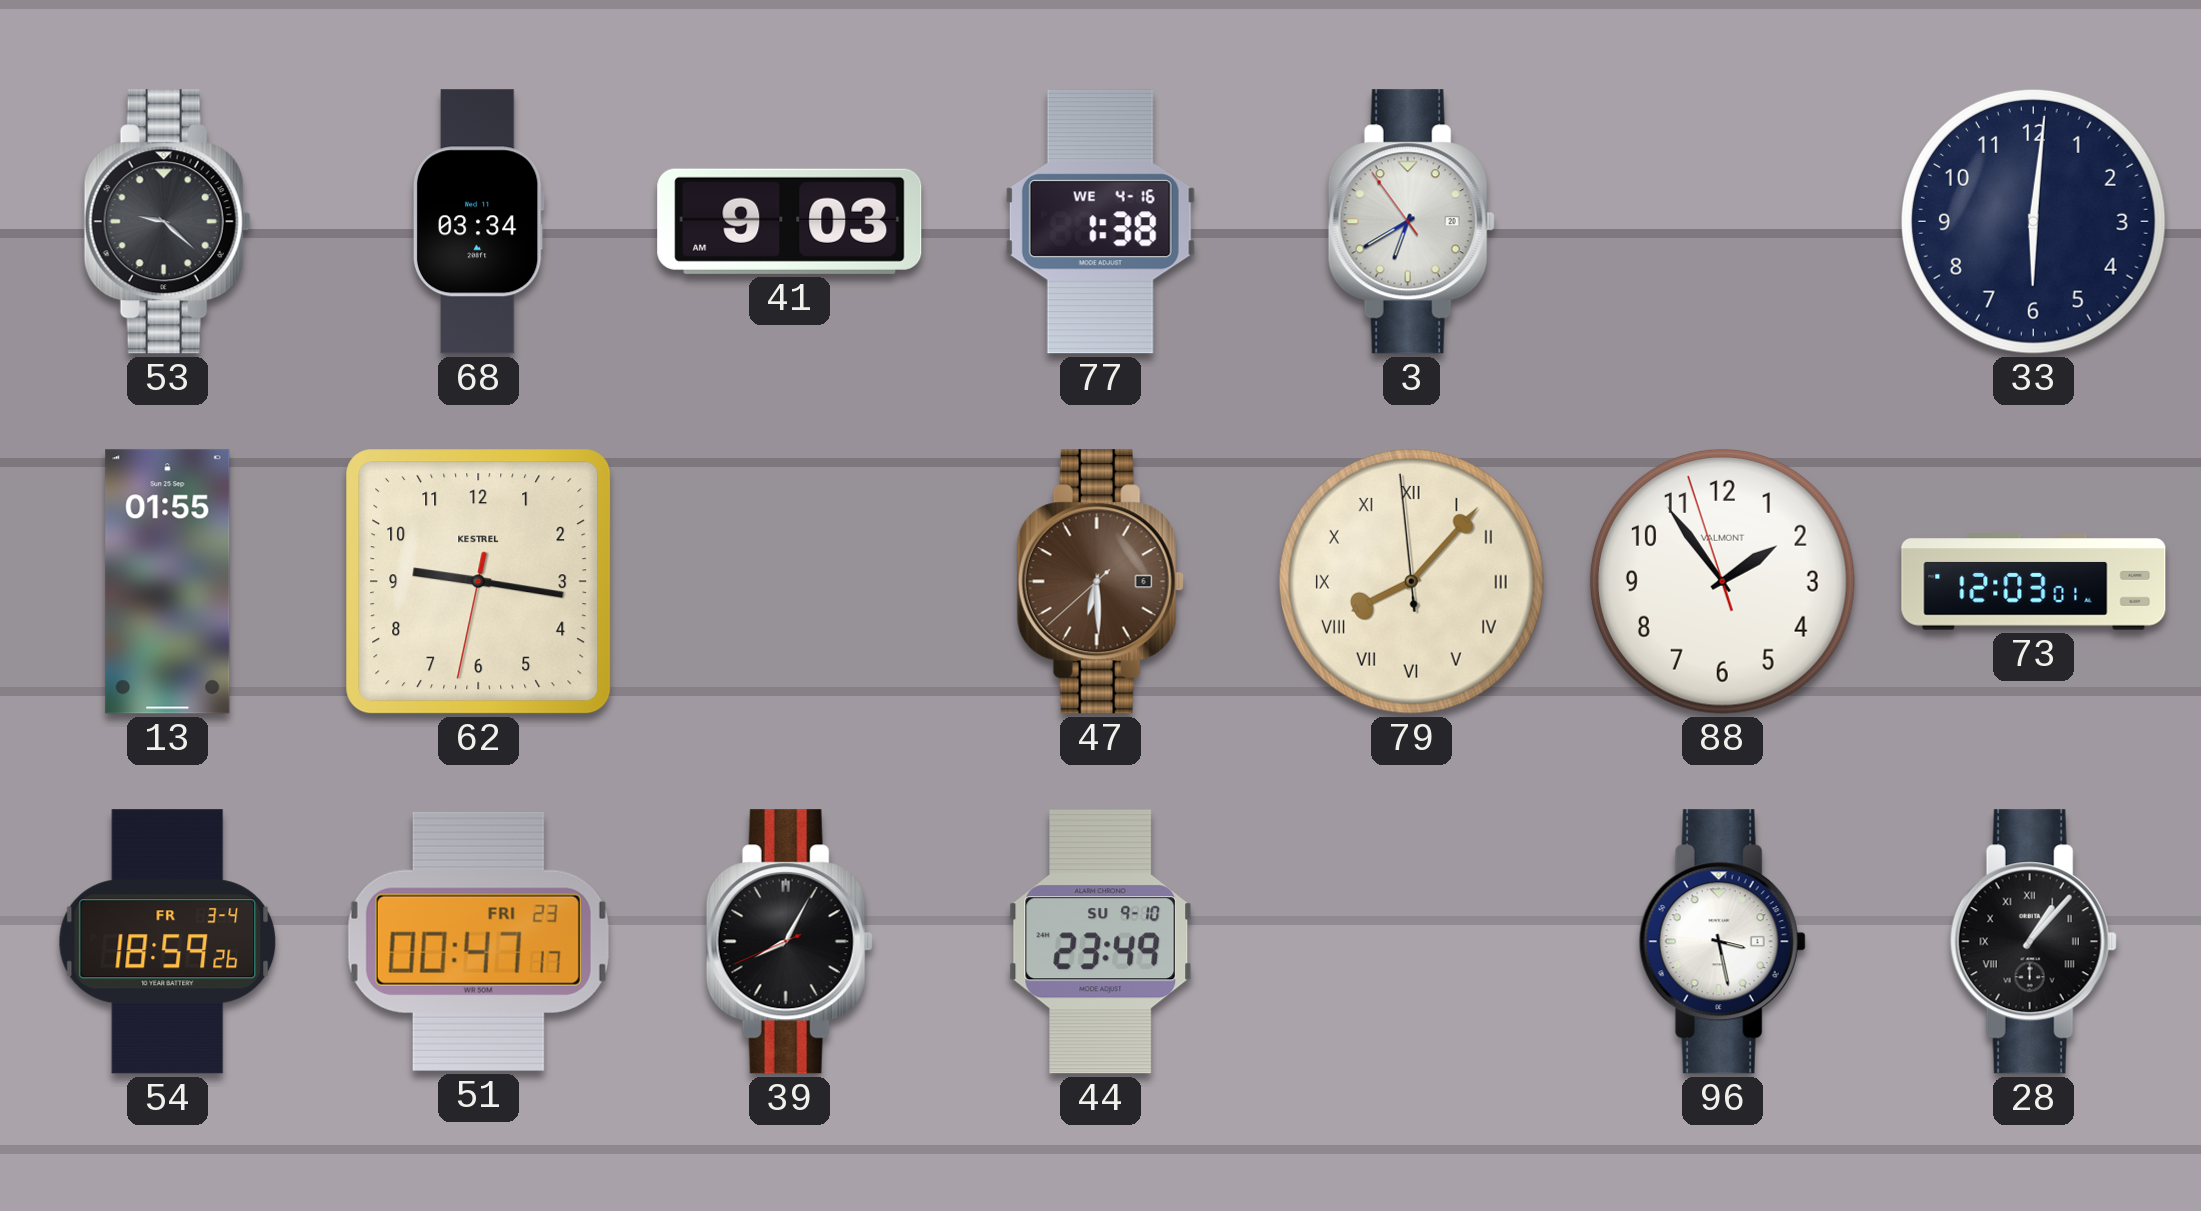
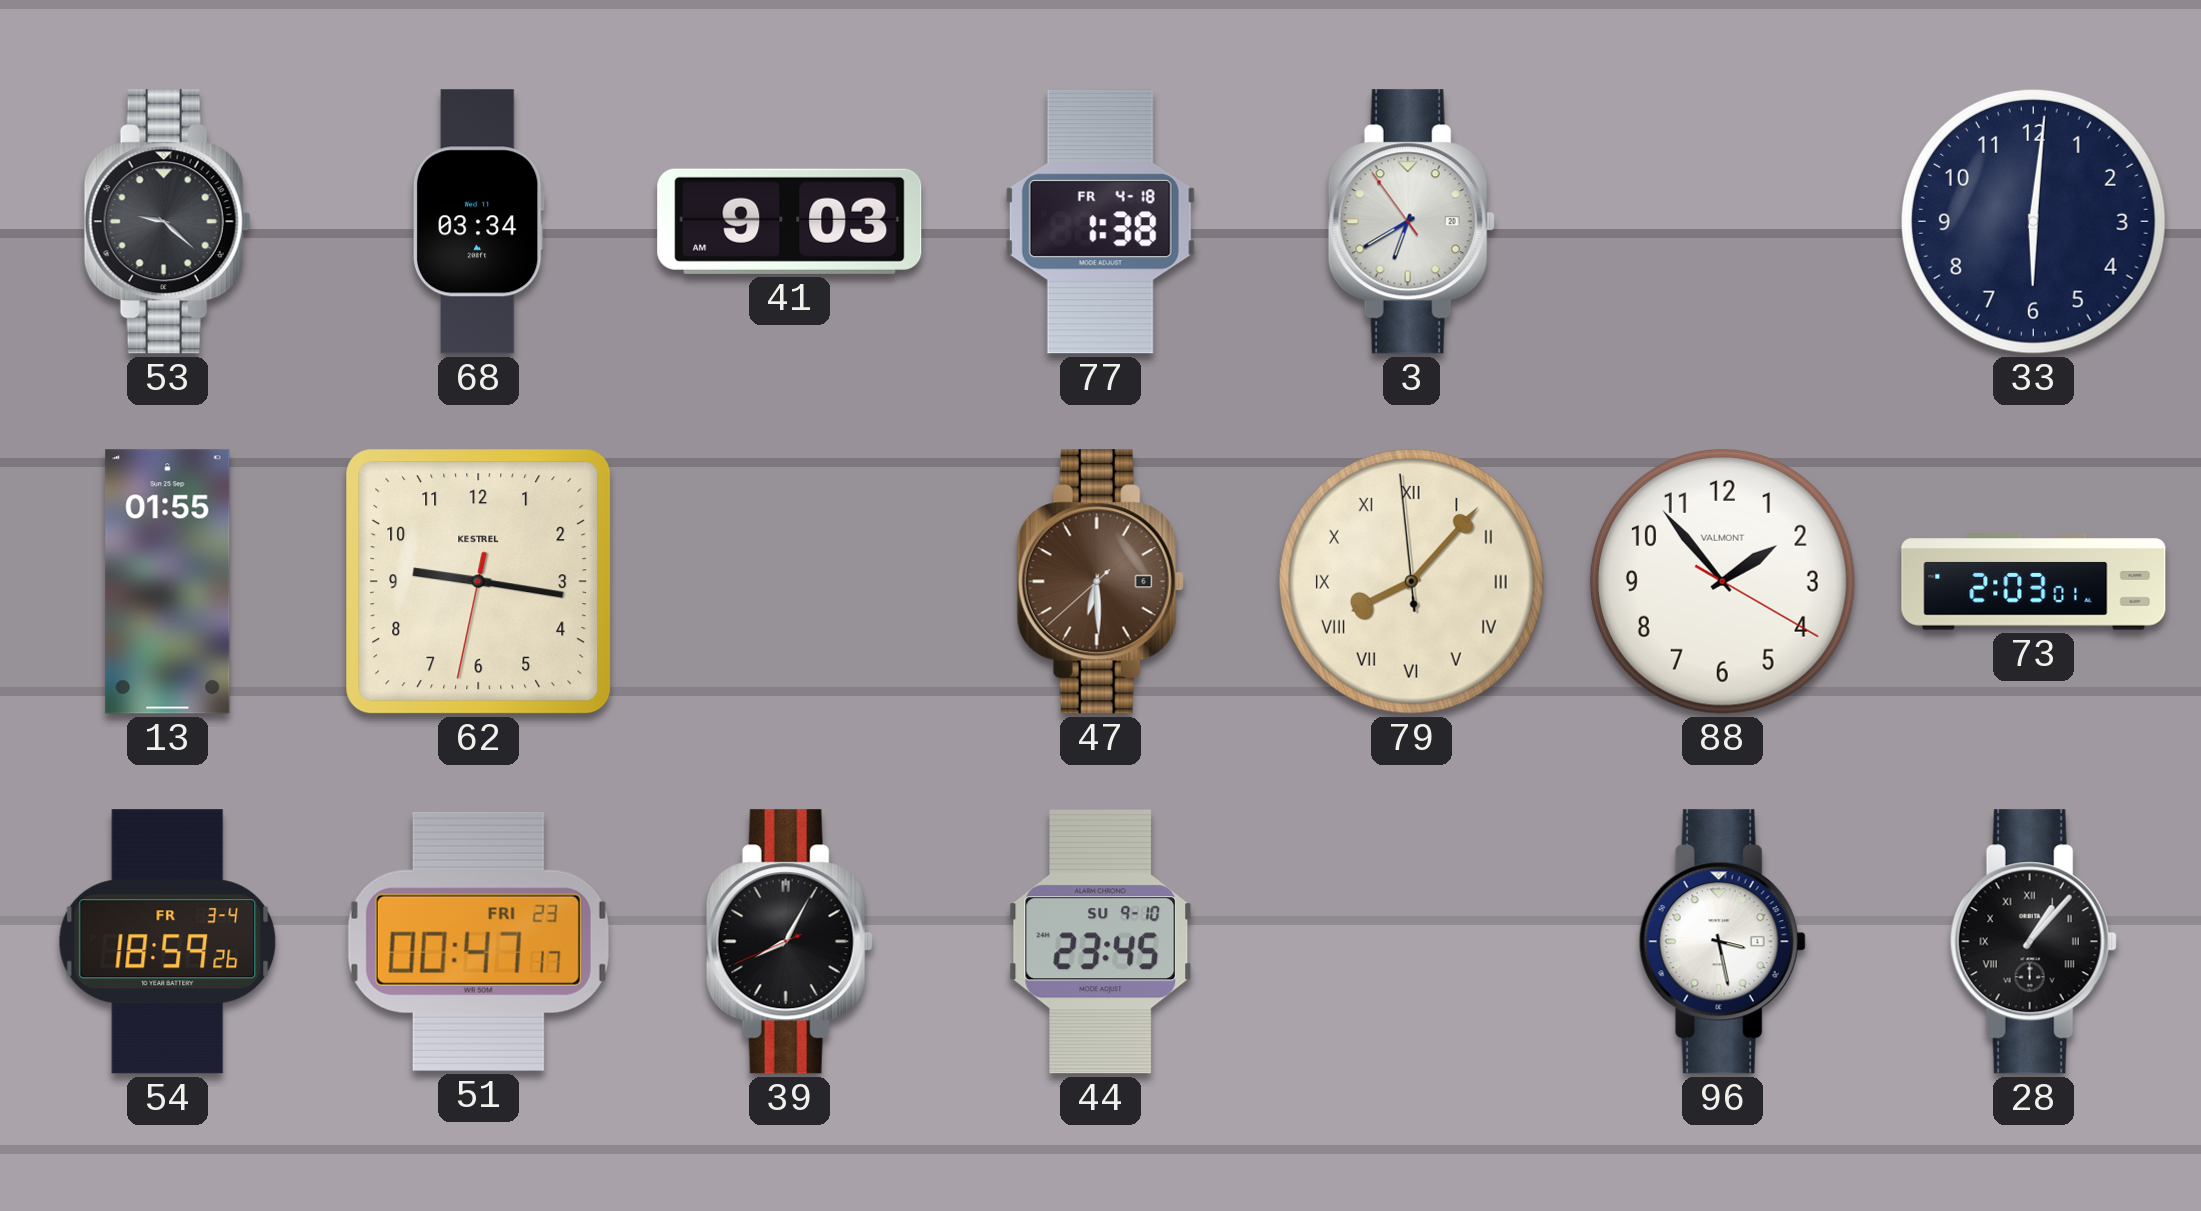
77 date: WE 4-16 -> FR 4-18 (1100, 222)
88: 1:53:57 -> 1:53:20 (1722, 581)
73: 12:03 -> 2:03 (2034, 582)
44: 23:49 -> 23:45 (1101, 942)
